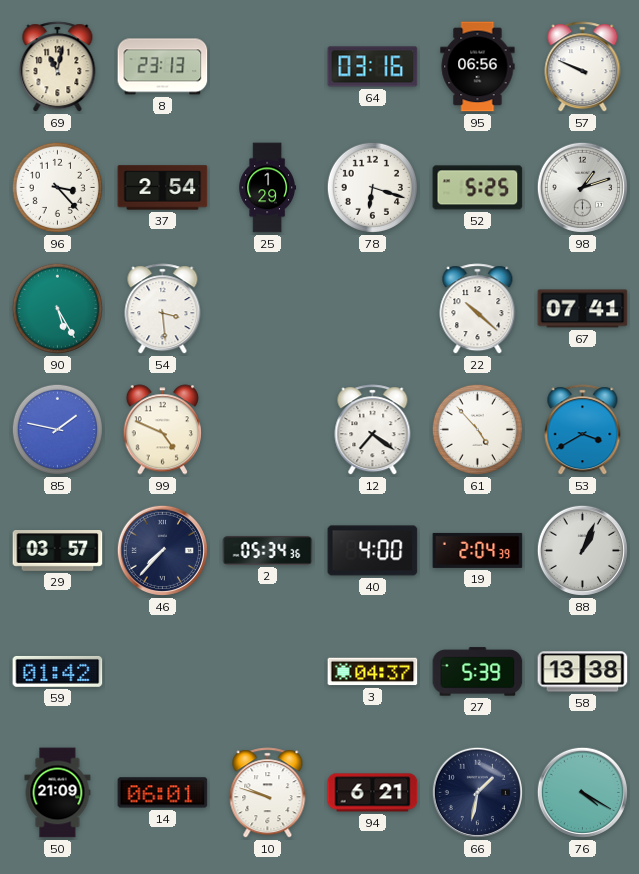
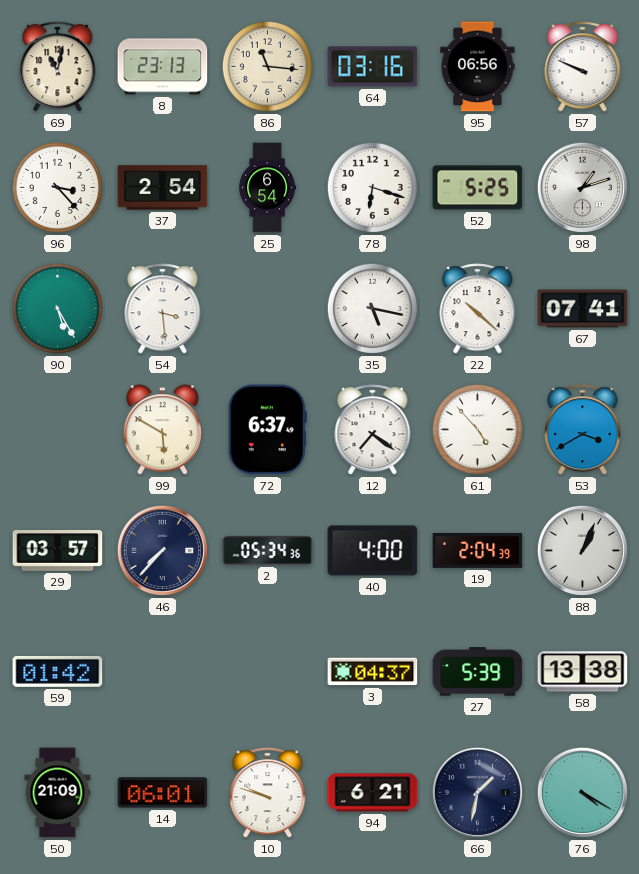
86: none -> 11:16 (267, 66)
25: 1:29 -> 6:54 (267, 188)
35: none -> 5:17 (372, 308)
85: 1:47 -> none (57, 429)
99: 4:49 -> 5:50 (162, 430)
72: none -> 6:37 (267, 430)
